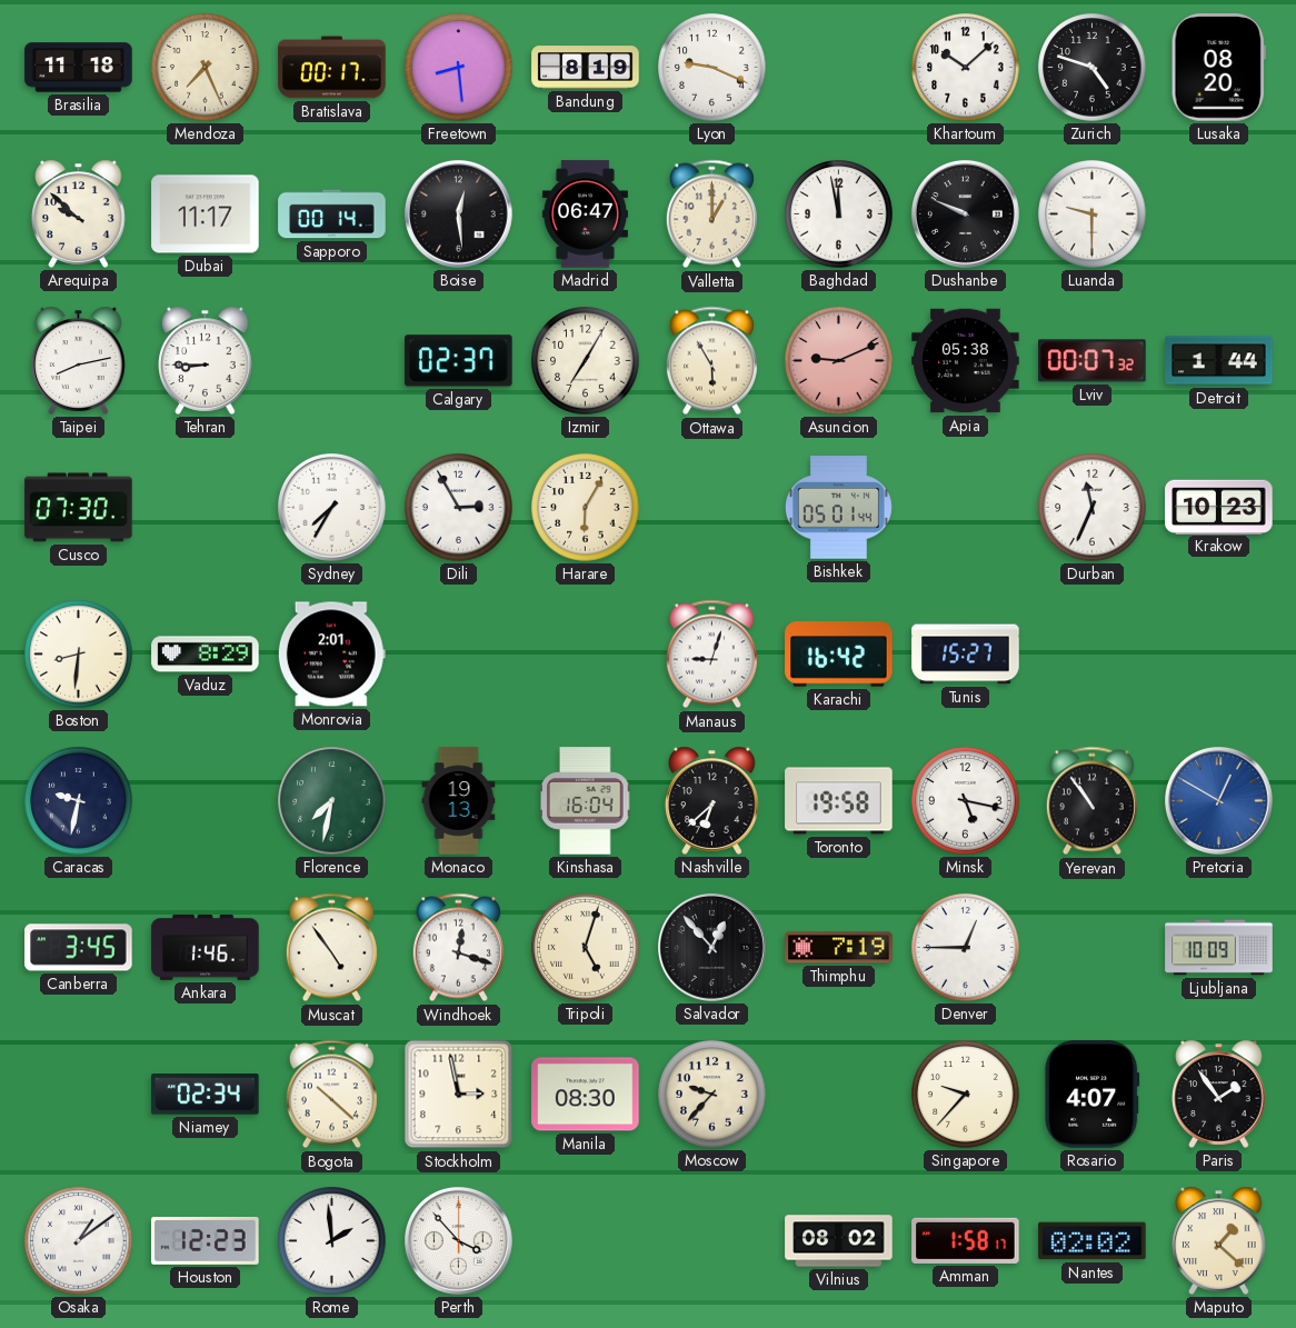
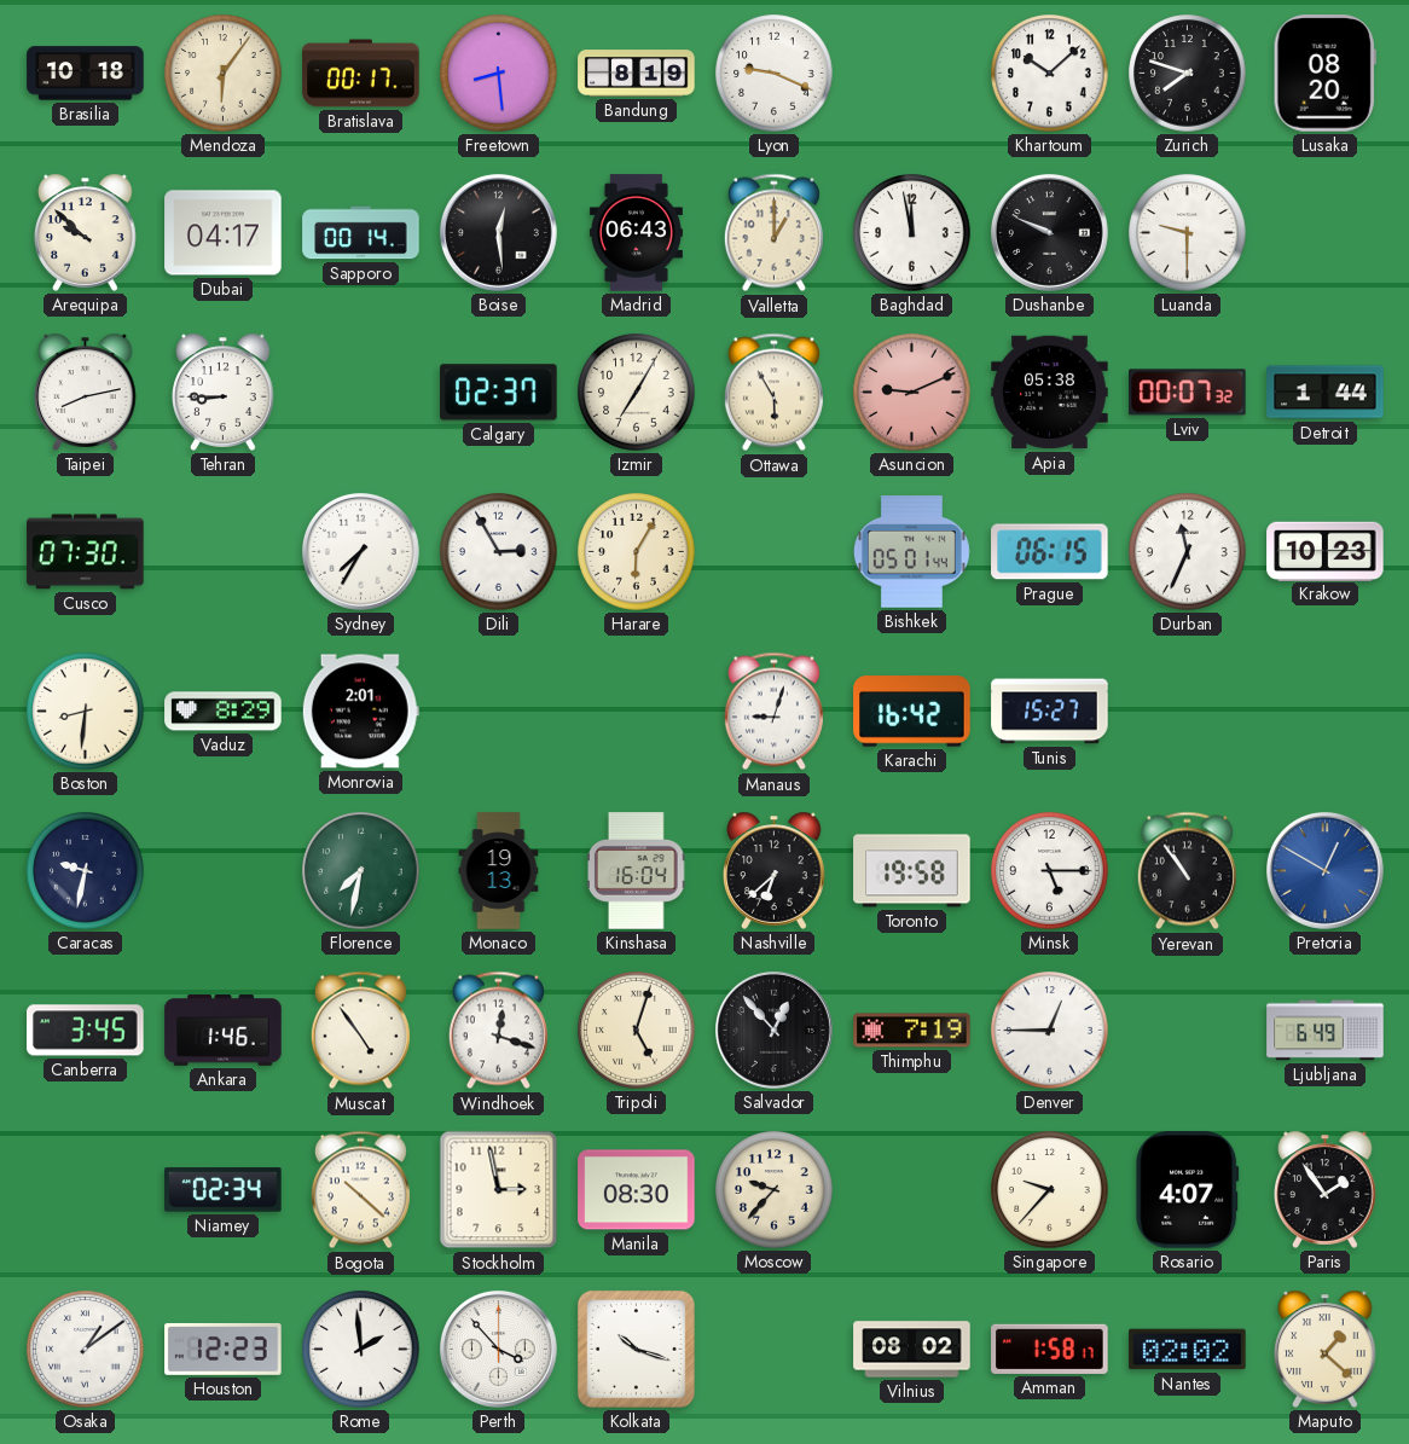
Brasilia: 11:18 -> 10:18 (86, 74)
Mendoza: 7:26 -> 6:06 (224, 74)
Zurich: 4:48 -> 7:48 (1188, 74)
Dubai: 11:17 -> 04:17 (224, 233)
Madrid: 06:47 -> 06:43 (636, 233)
Prague: none -> 06:15 (1050, 552)
Minsk: 5:17 -> 5:15 (1050, 871)
Ljubljana: 10:09 -> 6:49 (1326, 1031)
Kolkata: none -> 10:18 (636, 1349)
